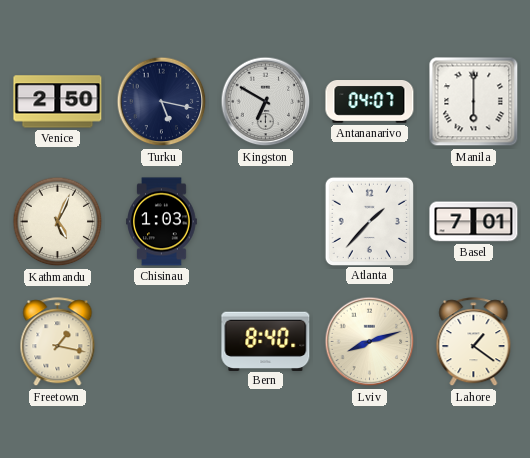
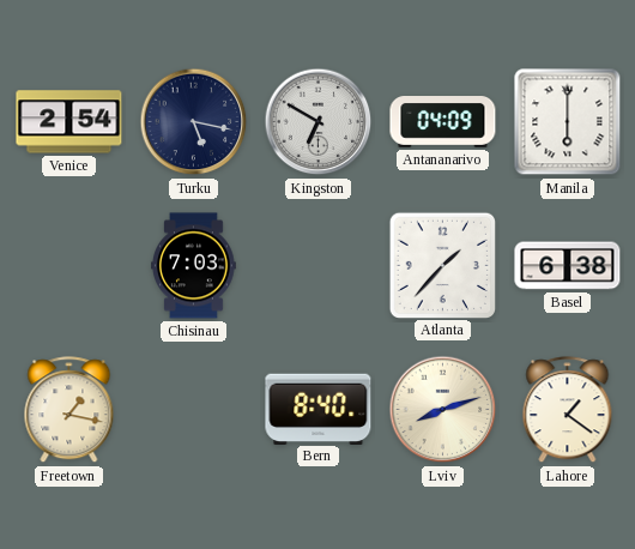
Venice: 2:50 -> 2:54 (69, 122)
Antananarivo: 04:07 -> 04:09 (443, 122)
Kathmandu: 5:04 -> none (58, 222)
Chisinau: 1:03 -> 7:03 (194, 266)
Basel: 7:01 -> 6:38 (568, 266)
